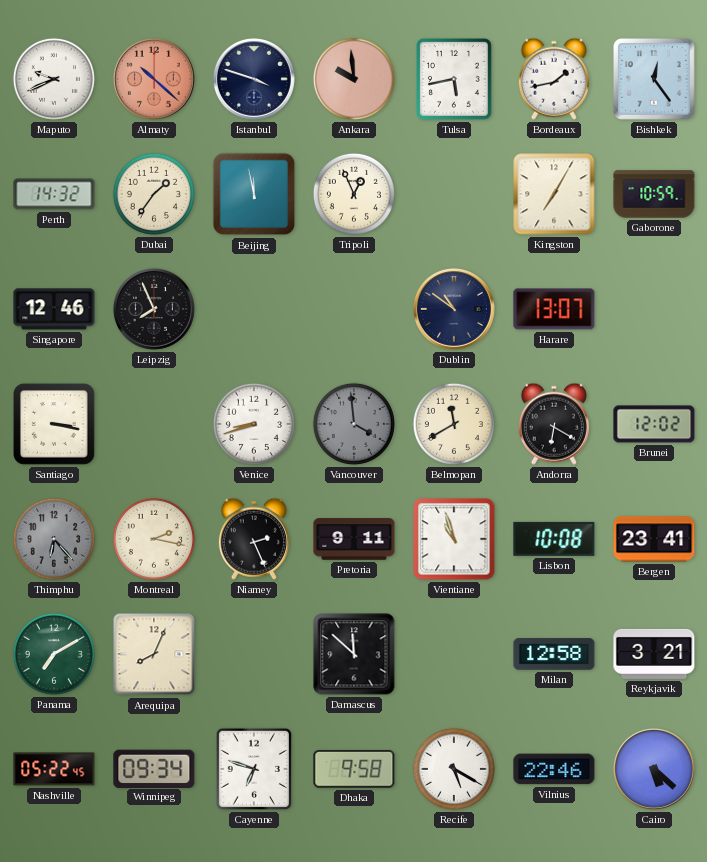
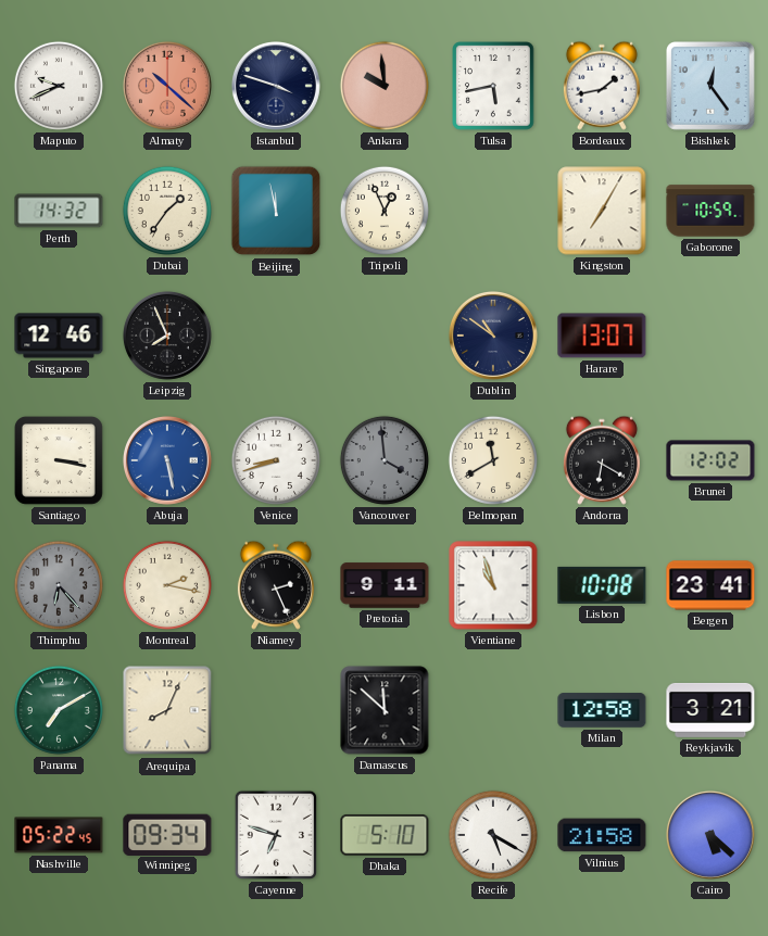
Abuja: none -> 5:28 (167, 460)
Dhaka: 9:58 -> 5:10 (385, 835)
Vilnius: 22:46 -> 21:58 (602, 835)
